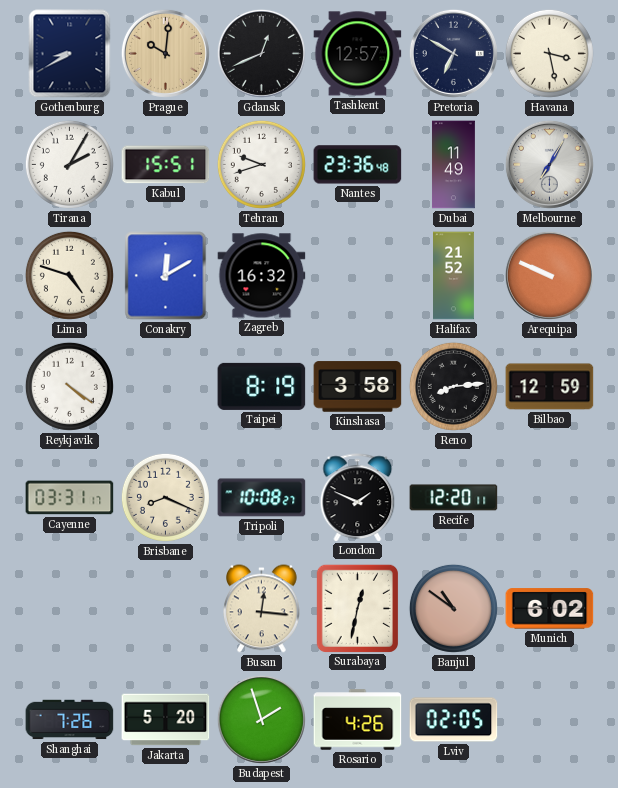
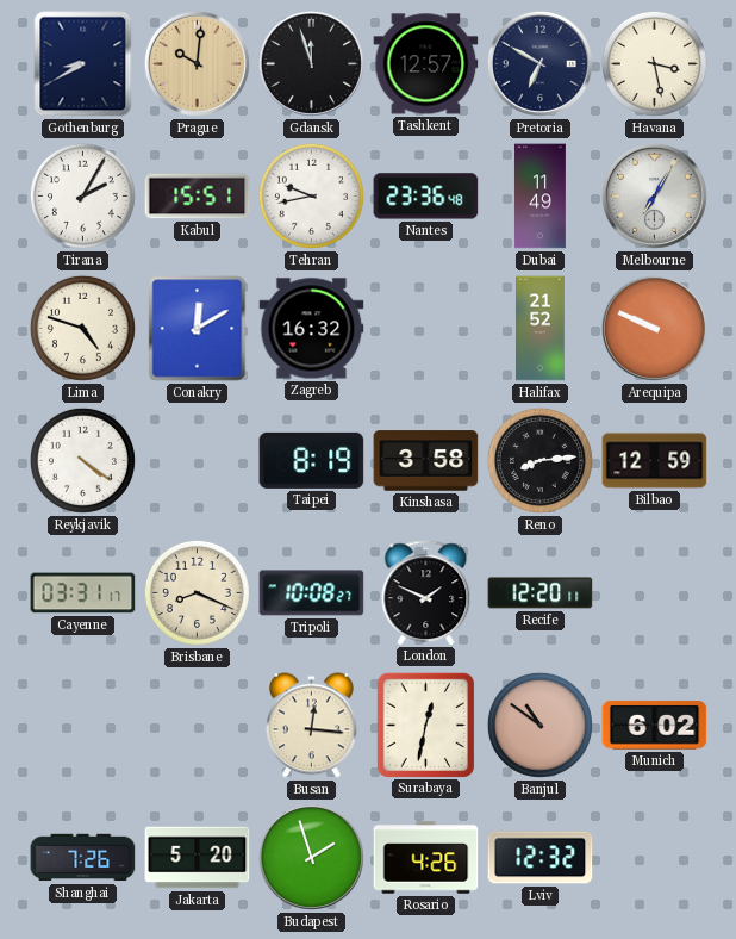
Gdansk: 12:41 -> 11:57 (311, 63)
Tehran: 9:42 -> 9:43 (311, 195)
Lviv: 02:05 -> 12:32 (541, 858)
